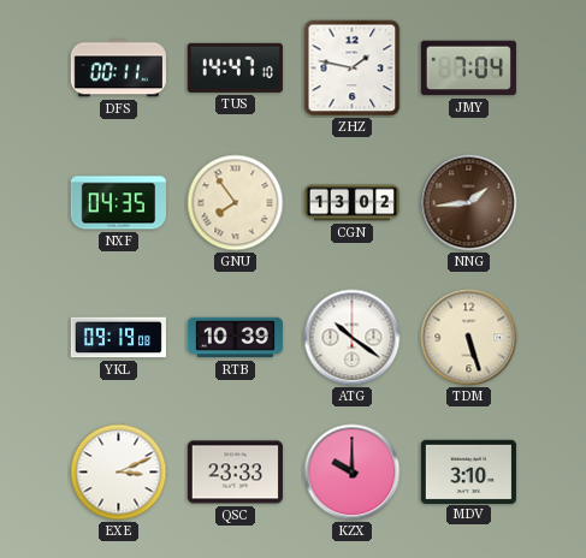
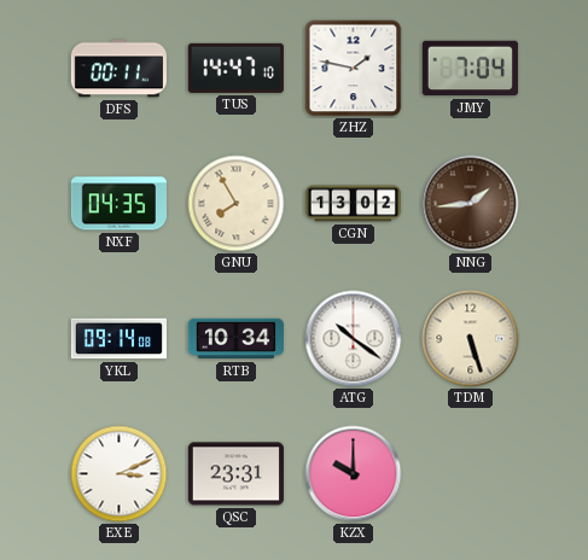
GNU: 7:54 -> 7:55 (237, 204)
YKL: 09:19 -> 09:14 (118, 339)
RTB: 10:39 -> 10:34 (235, 339)
QSC: 23:33 -> 23:31 (235, 474)
MDV: 3:10 -> none (468, 471)
